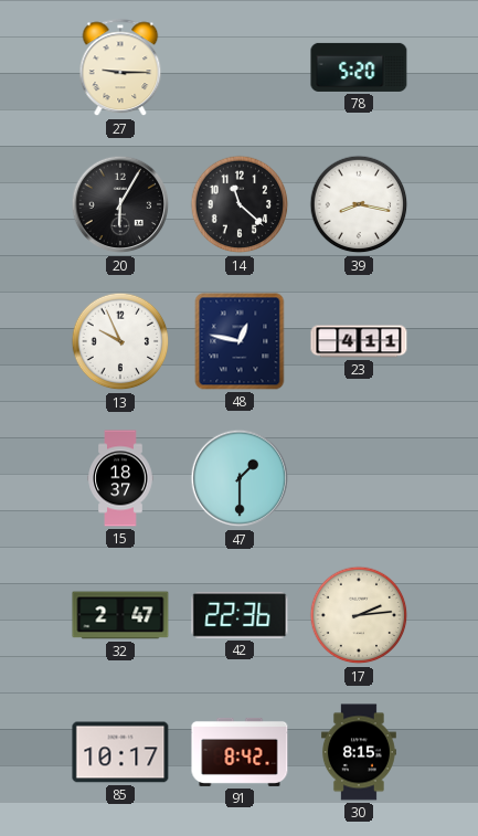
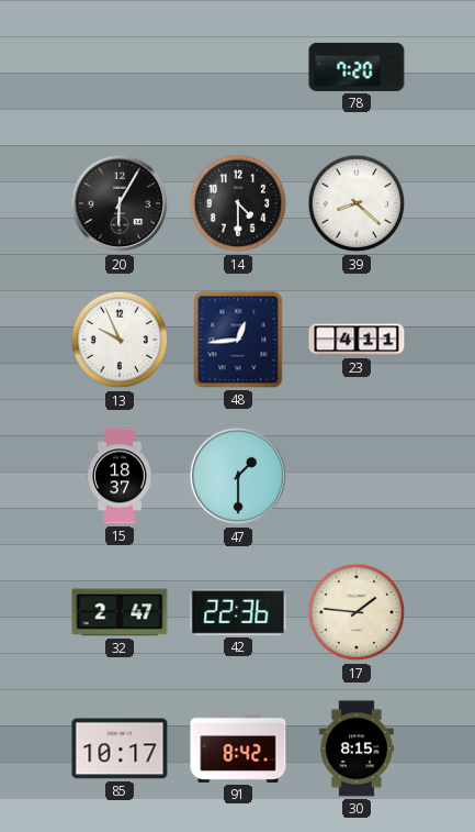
27: 9:15 -> none (120, 68)
78: 5:20 -> 7:20 (357, 67)
14: 11:22 -> 4:30 (238, 203)
39: 8:17 -> 8:22 (357, 203)
48: 12:47 -> 12:44 (238, 340)
17: 2:14 -> 1:46 (357, 612)
